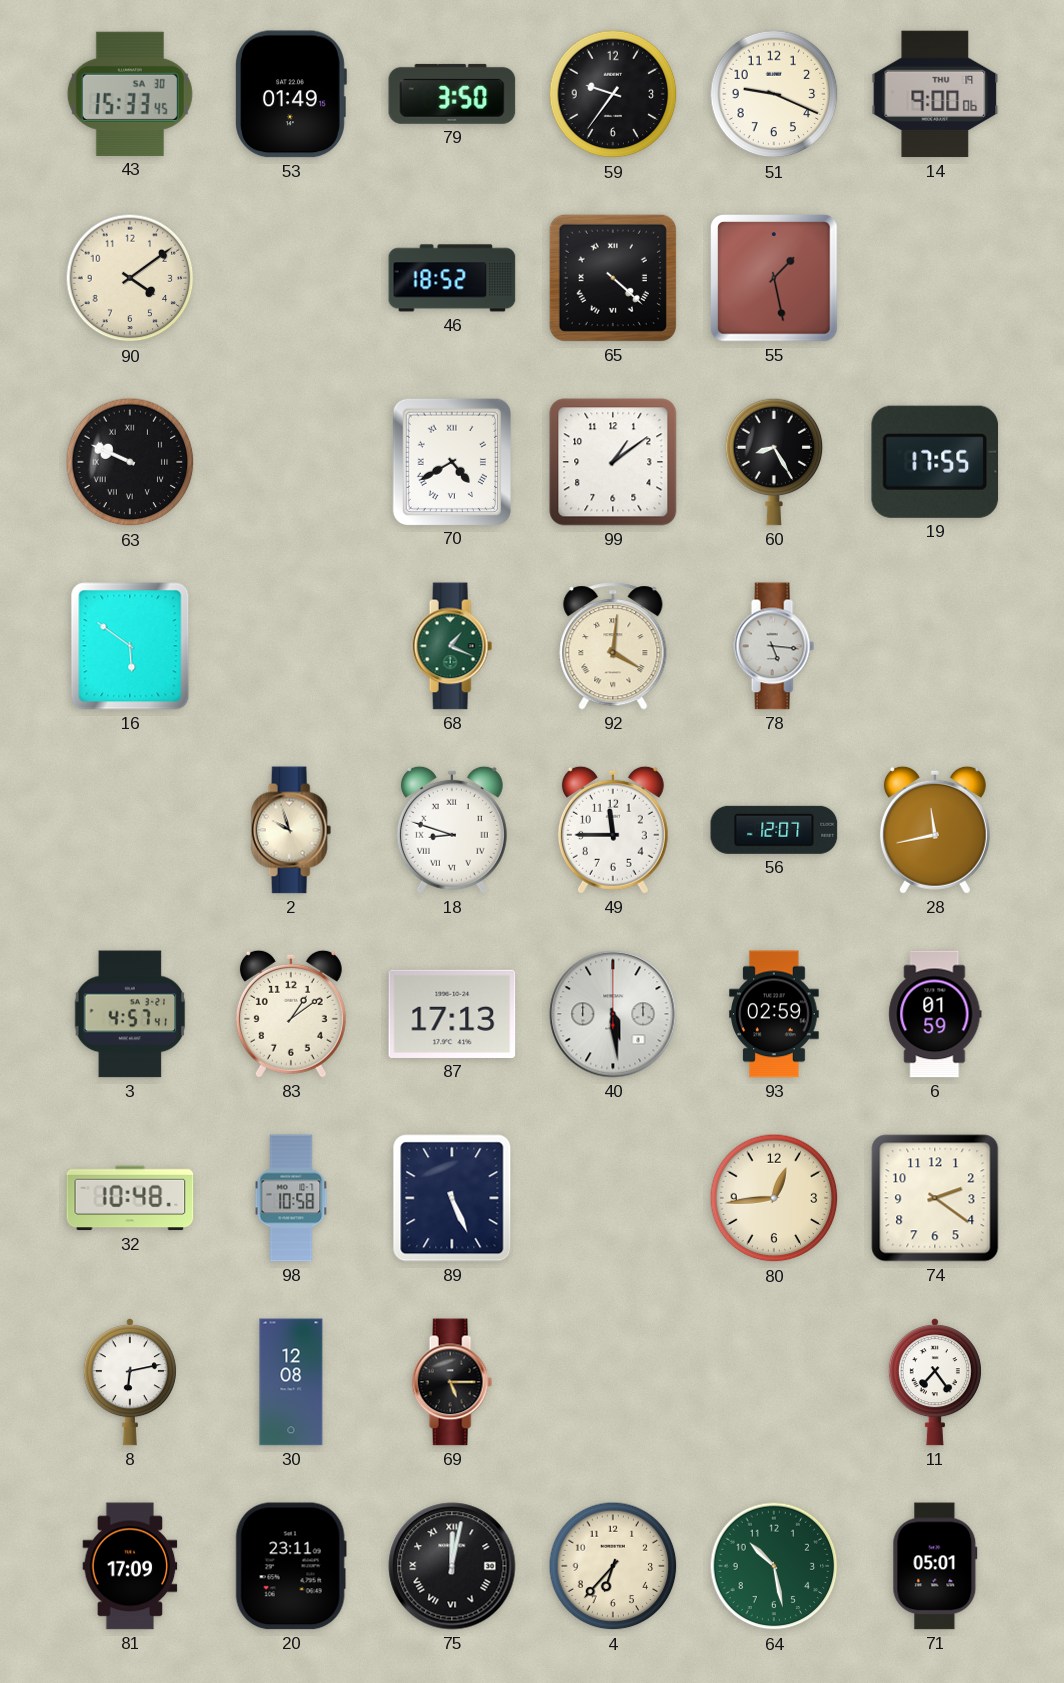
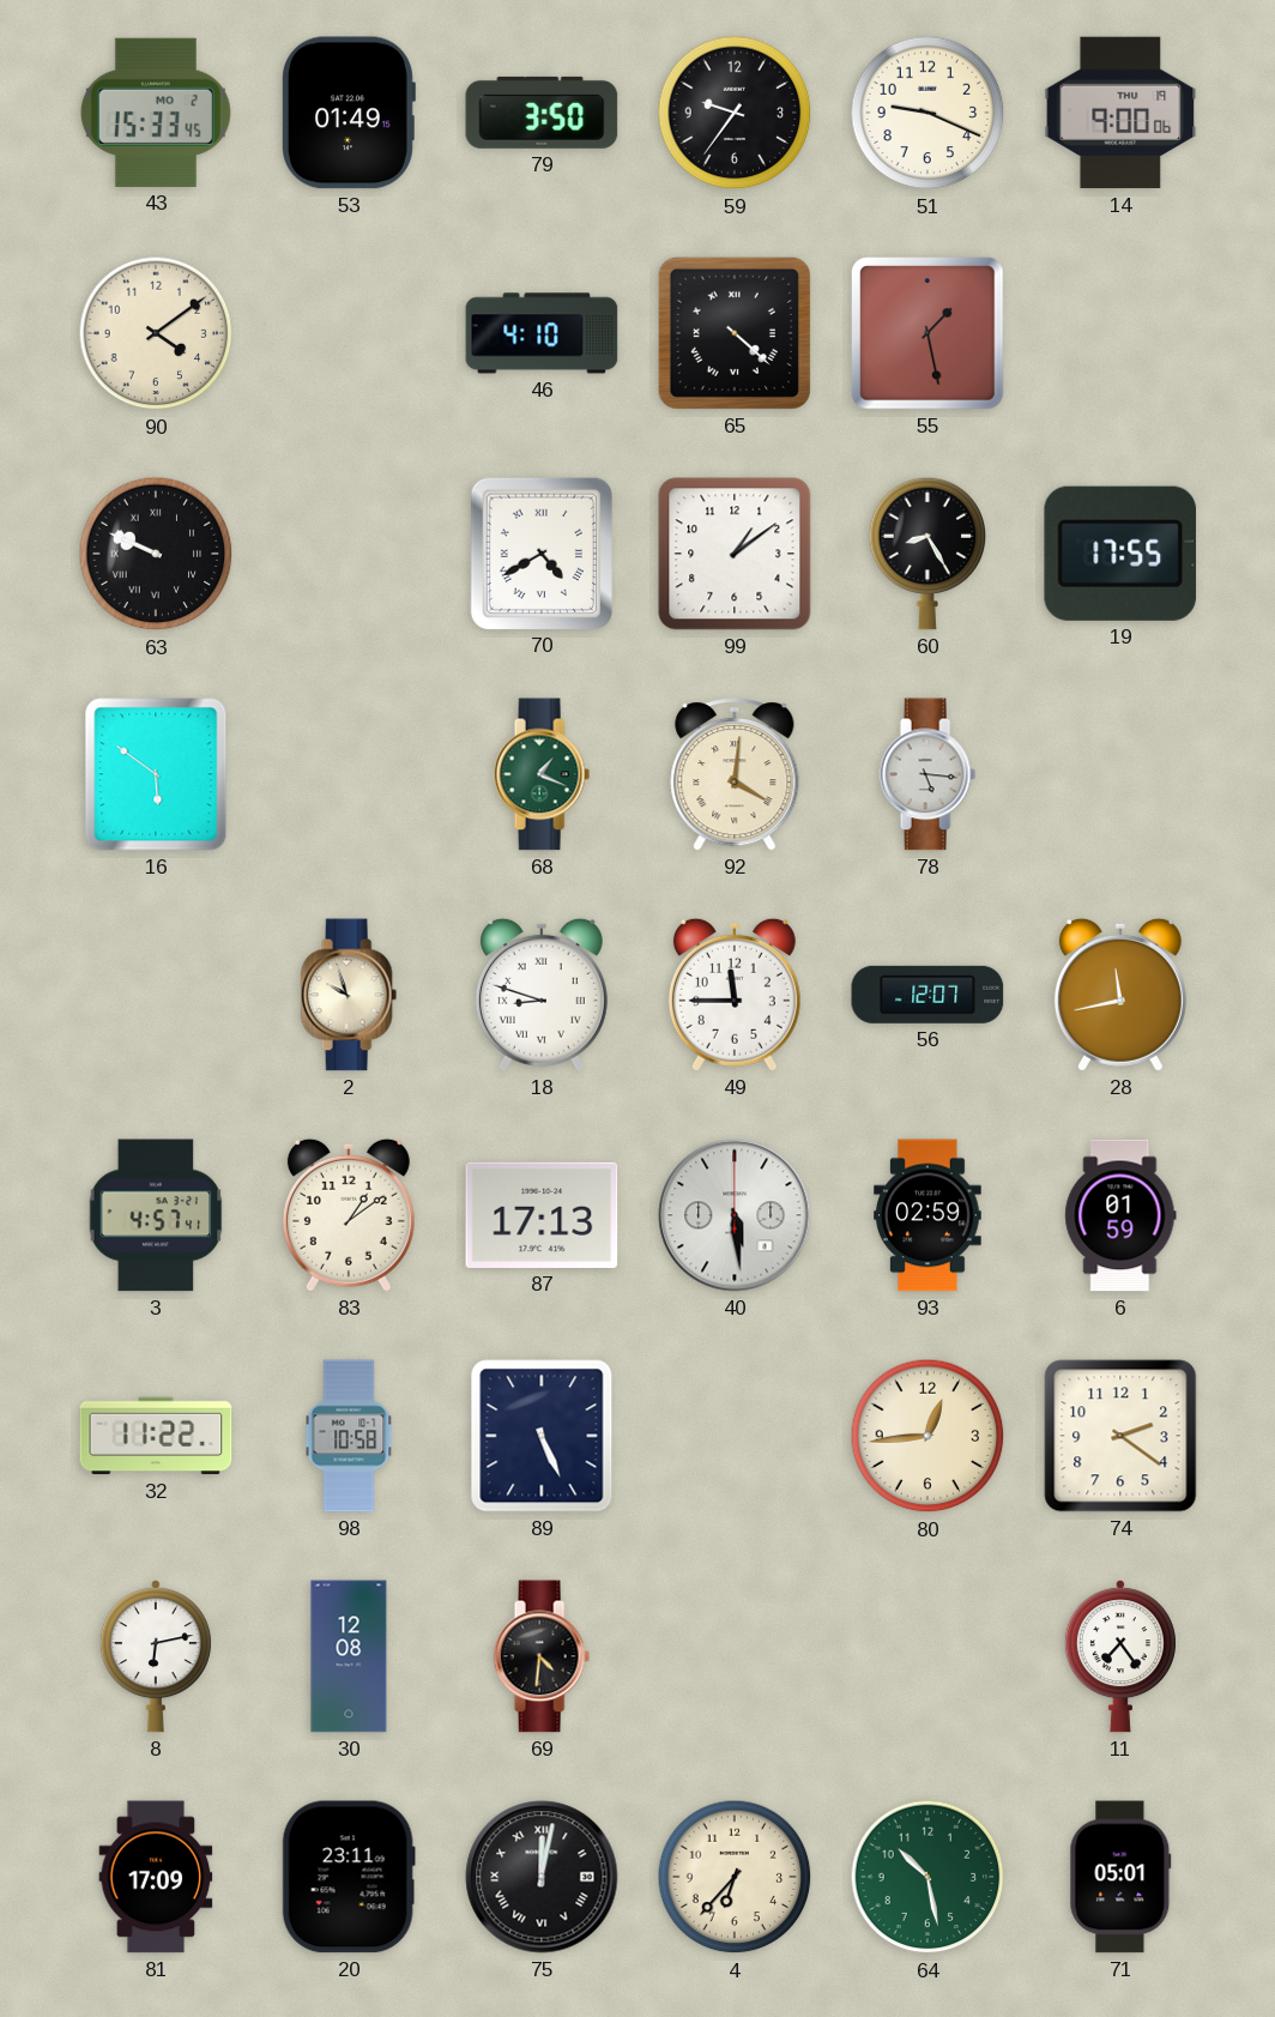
43 date: SA 30 -> MO 2 (156, 113)
46: 18:52 -> 4:10 (542, 333)
32: 10:48 -> 11:22 (156, 1436)
69: 5:15 -> 4:31 (542, 1656)
